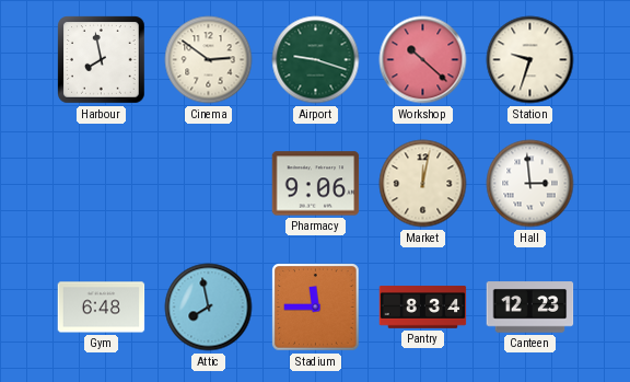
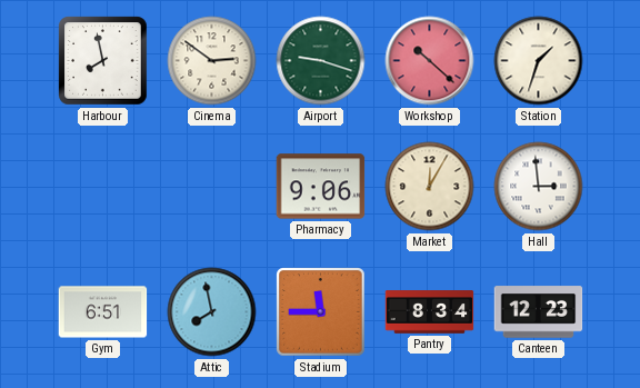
Station: 9:33 -> 1:33 (539, 61)
Market: 12:02 -> 12:05 (430, 187)
Gym: 6:48 -> 6:51 (103, 312)
